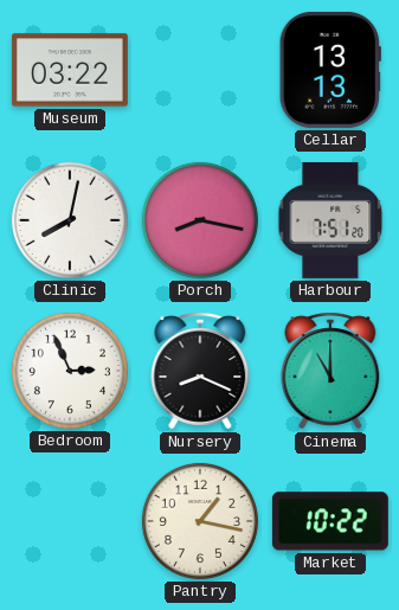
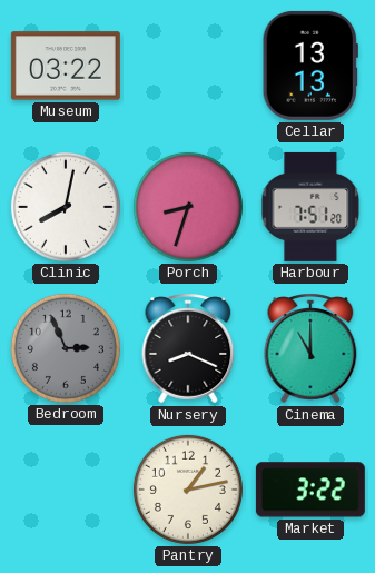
Porch: 8:17 -> 8:33 (188, 207)
Bedroom dial: white -> grey (66, 348)
Pantry: 1:17 -> 1:13 (188, 490)
Market: 10:22 -> 3:22 (310, 490)
